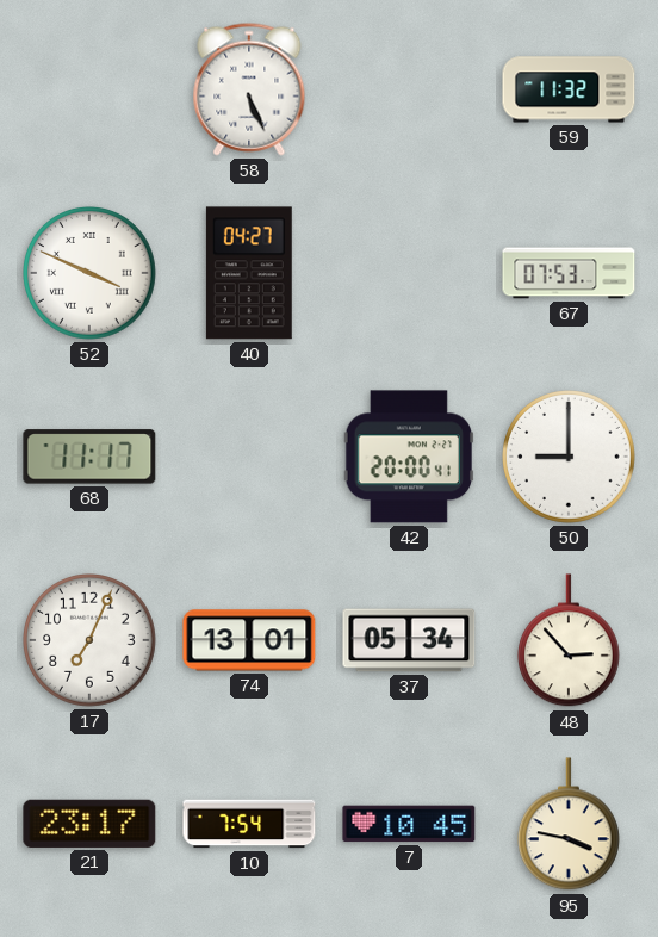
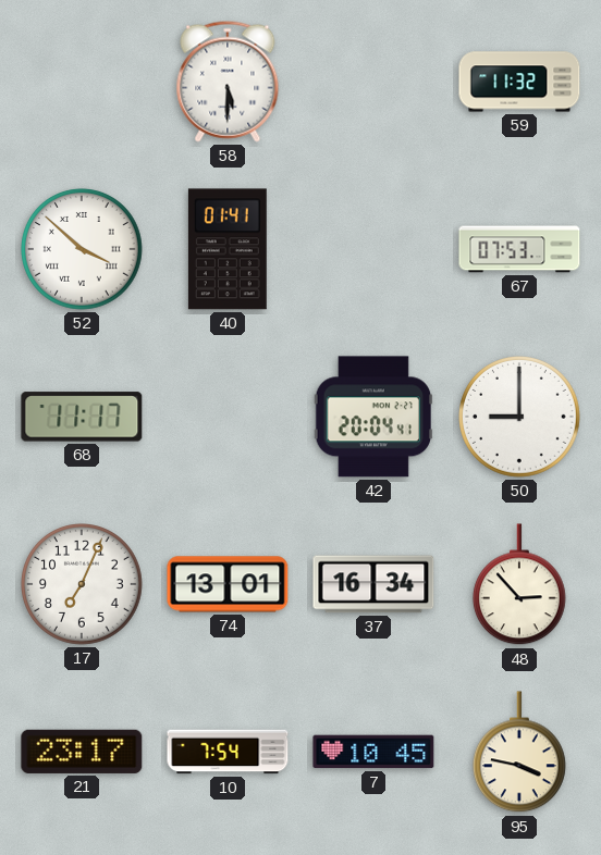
58: 5:26 -> 5:30 (228, 82)
52: 3:49 -> 3:52 (83, 250)
40: 04:27 -> 01:41 (228, 249)
42: 20:00 -> 20:04 (373, 417)
37: 05:34 -> 16:34 (373, 584)
